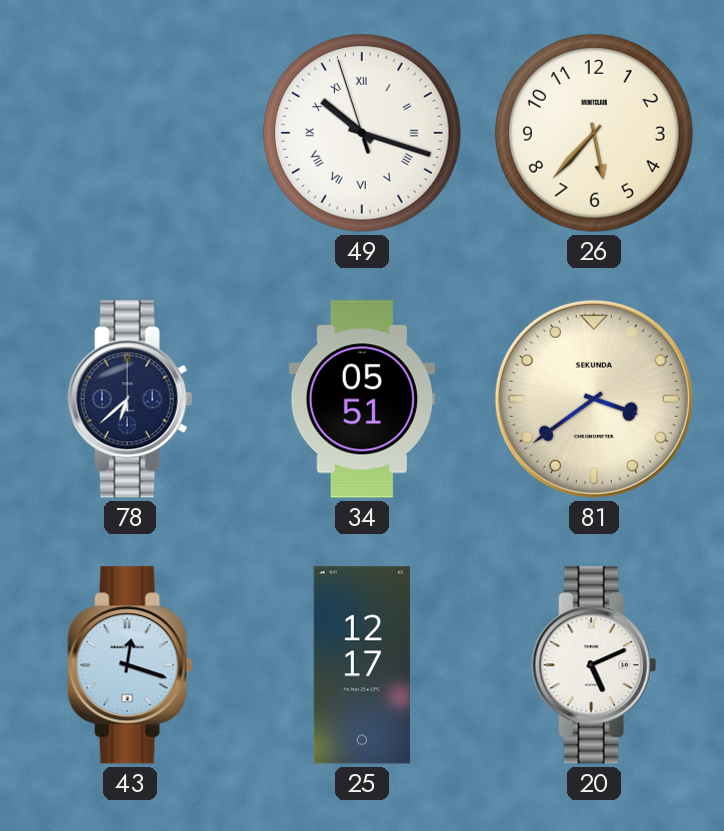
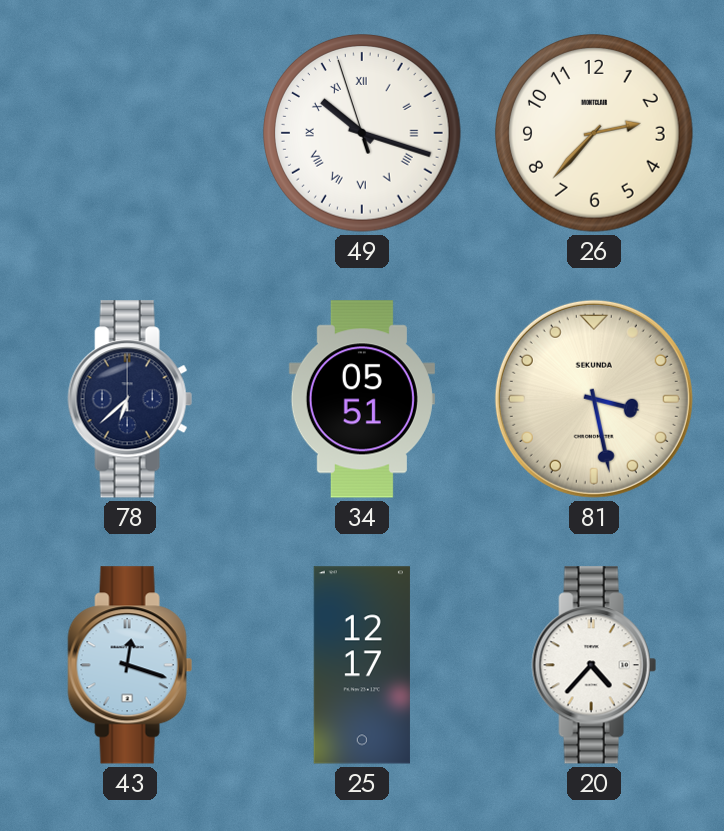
26: 5:37 -> 2:37 (595, 134)
81: 3:39 -> 3:28 (594, 399)
20: 5:11 -> 4:37 (594, 665)
